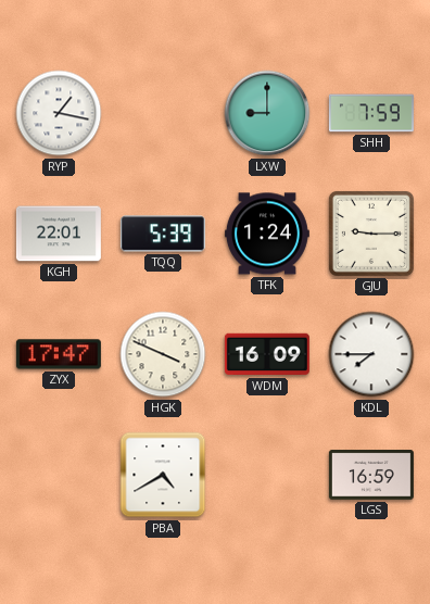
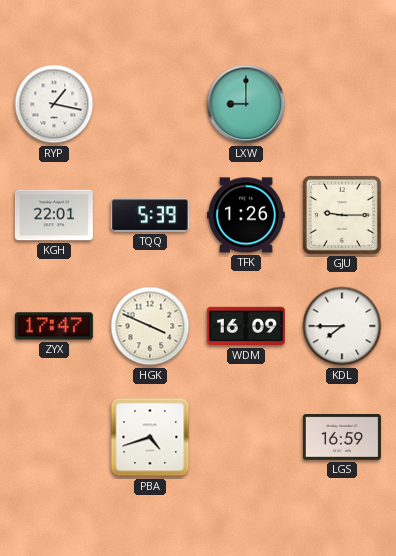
SHH: 7:59 -> none (371, 113)
TFK: 1:24 -> 1:26 (246, 215)
PBA: 4:40 -> 4:42 (150, 437)
